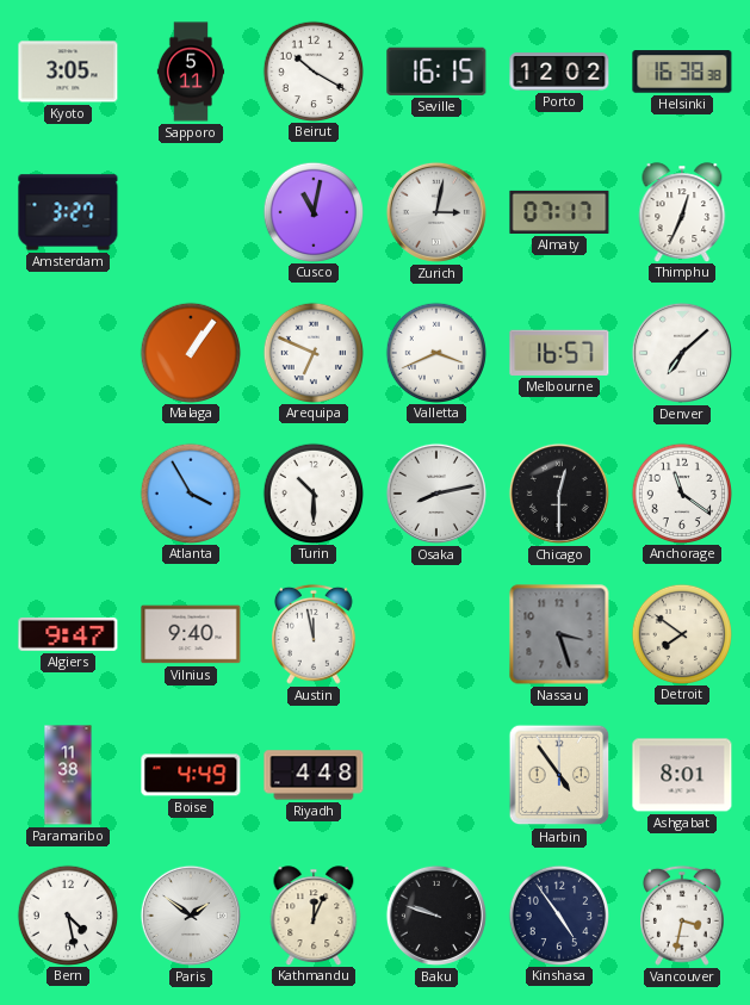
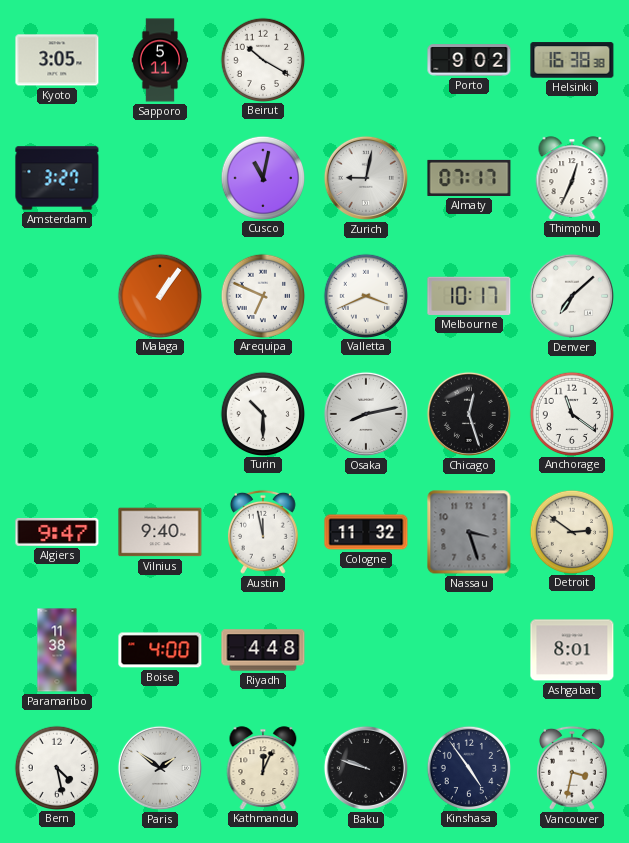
Seville: 16:15 -> none (436, 72)
Porto: 12:02 -> 9:02 (469, 60)
Zurich: 3:02 -> 9:02 (366, 178)
Melbourne: 16:57 -> 10:17 (469, 296)
Atlanta: 3:55 -> none (190, 492)
Chicago: 12:30 -> 12:27 (469, 414)
Cologne: none -> 11:32 (366, 532)
Detroit: 7:51 -> 2:51 (571, 531)
Boise: 4:49 -> 4:00 (160, 650)
Harbin: 4:54 -> none (559, 775)
